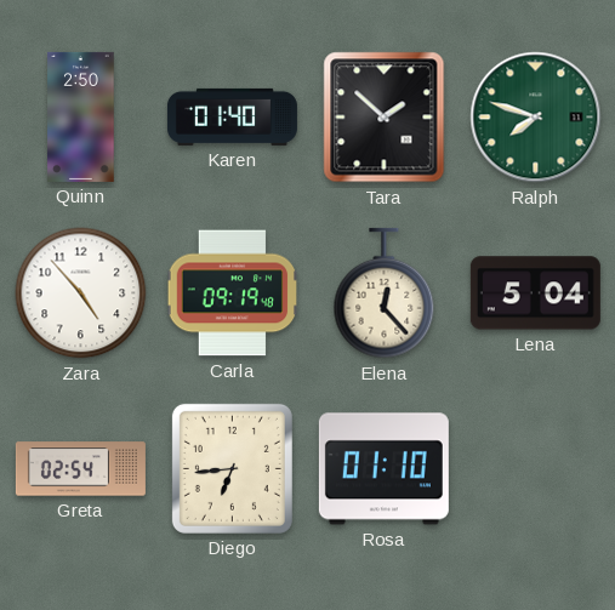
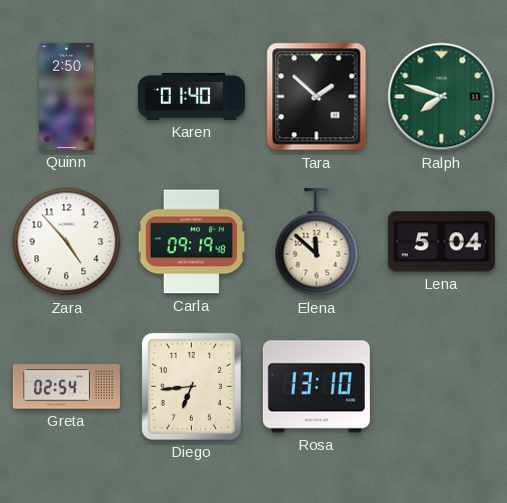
Elena: 12:23 -> 11:52 (317, 242)
Rosa: 01:10 -> 13:10 (316, 387)
